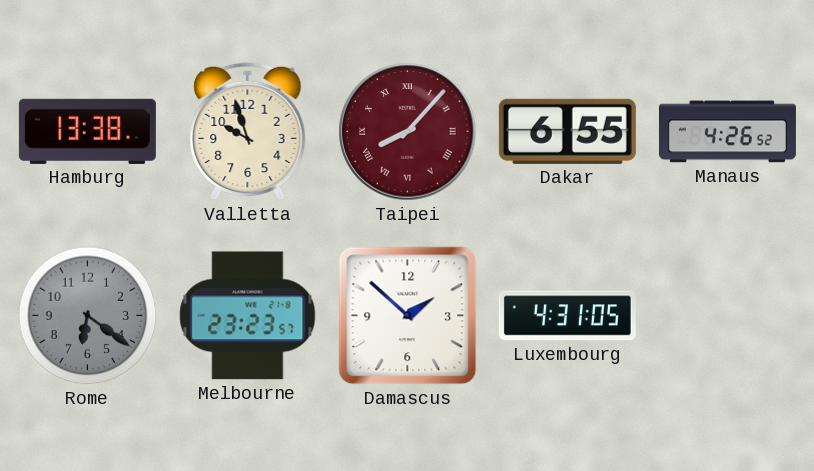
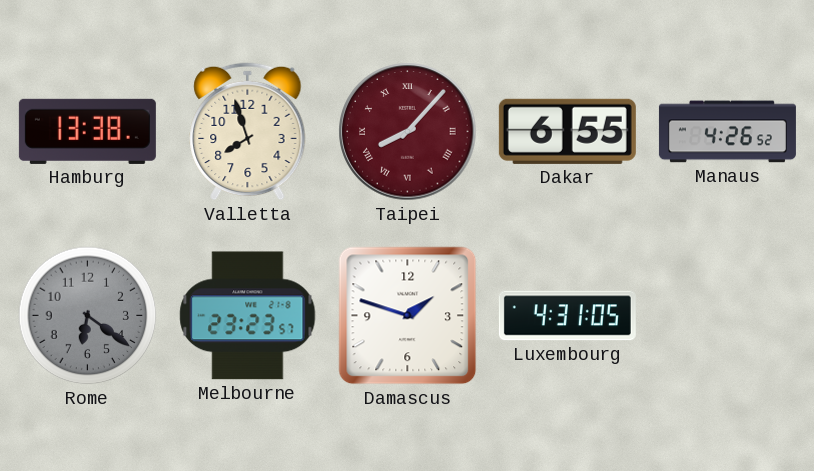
Valletta: 9:57 -> 7:57 (248, 132)
Damascus: 1:52 -> 1:48 (408, 316)
